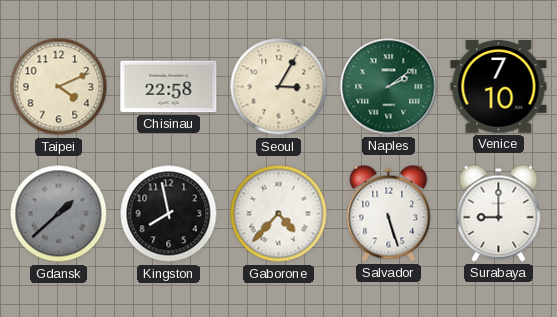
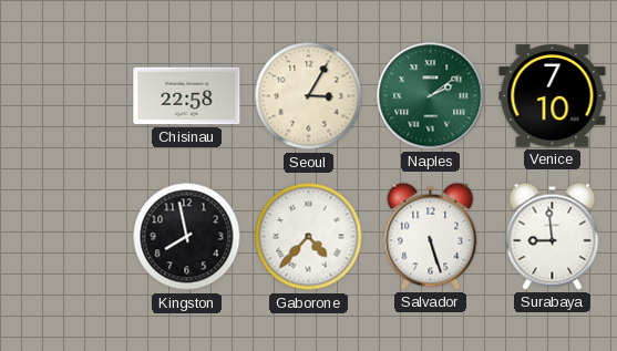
Taipei: 4:11 -> none (59, 87)
Gdansk: 1:38 -> none (59, 214)
Surabaya: 9:00 -> 8:59 (553, 236)
